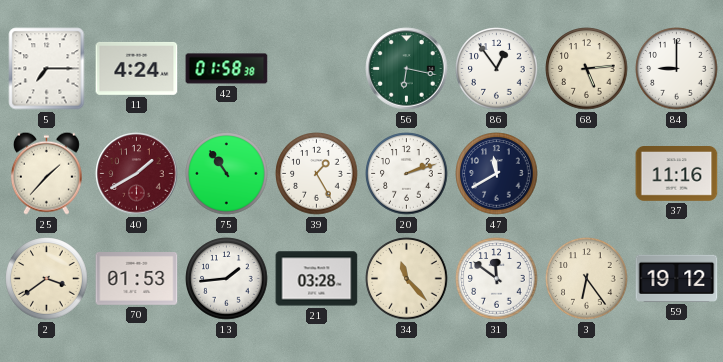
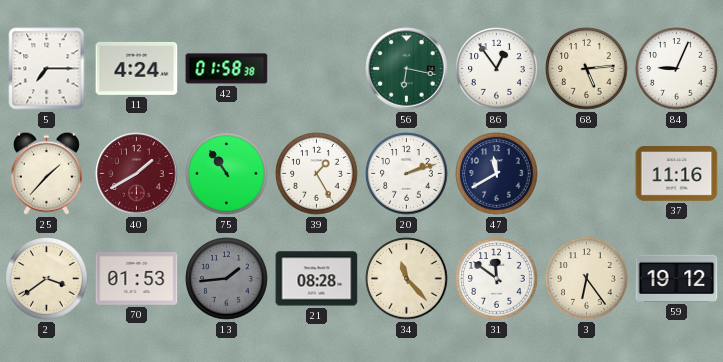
84: 9:00 -> 9:04 (677, 69)
13 dial: white -> grey (227, 279)
21: 03:28 -> 08:28 (317, 279)
